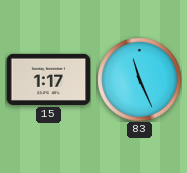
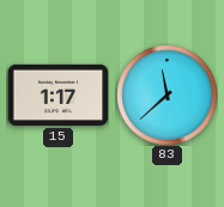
83: 11:26 -> 11:38 (167, 95)
